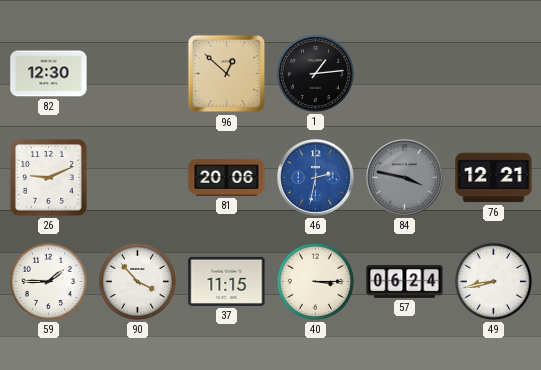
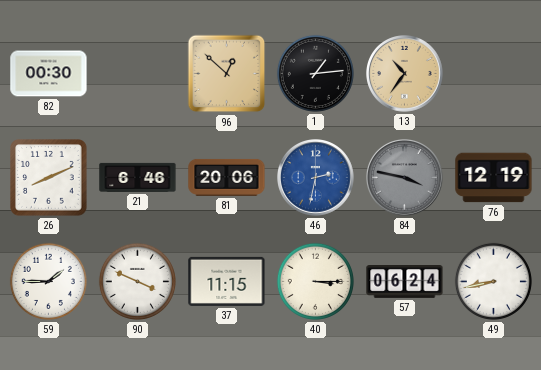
82: 12:30 -> 00:30 (49, 74)
13: none -> 10:36 (405, 74)
26: 9:11 -> 8:11 (49, 178)
21: none -> 6:46 (138, 177)
76: 12:21 -> 12:19 (494, 178)
90: 3:53 -> 3:49 (137, 281)
